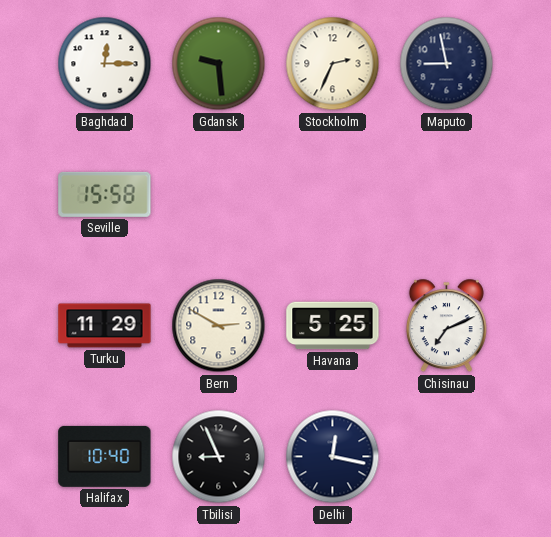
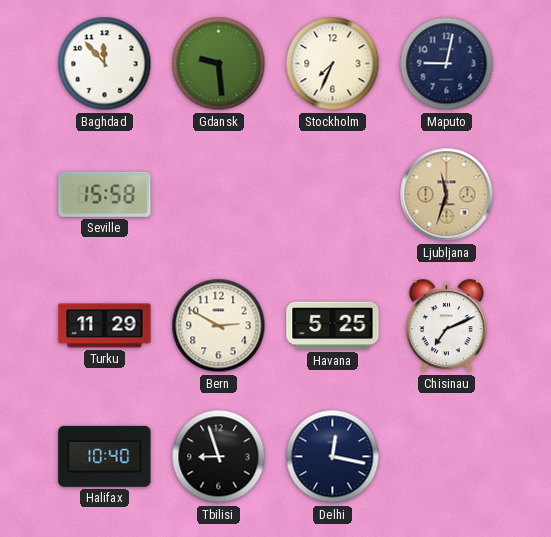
Baghdad: 12:15 -> 11:53 (105, 64)
Stockholm: 2:34 -> 7:34 (333, 64)
Maputo: 8:58 -> 9:02 (447, 64)
Ljubljana: none -> 11:33 (447, 195)
Tbilisi: 8:56 -> 8:57 (219, 457)
